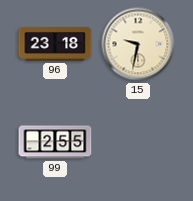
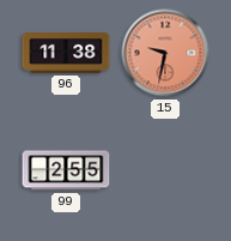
96: 23:18 -> 11:38 (66, 53)
15 dial: cream -> salmon (165, 53)
